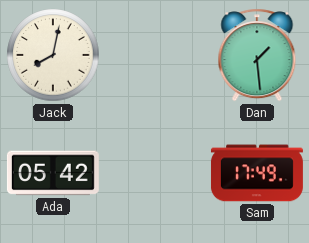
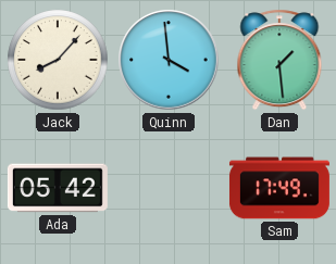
Jack: 8:02 -> 8:07 (58, 60)
Quinn: none -> 3:59 (169, 60)
